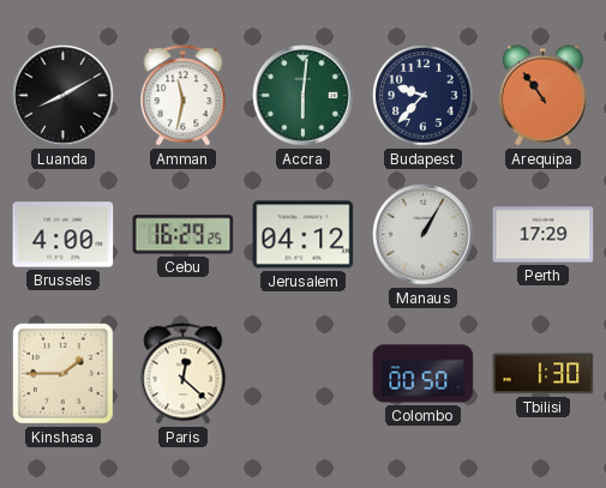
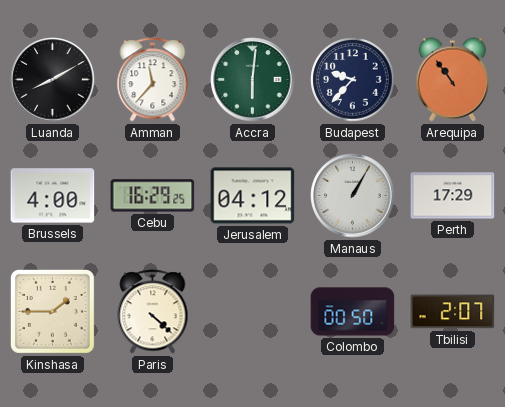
Amman: 11:32 -> 11:37 (153, 80)
Paris: 12:22 -> 4:22 (153, 312)
Tbilisi: 1:30 -> 2:07 (453, 312)
